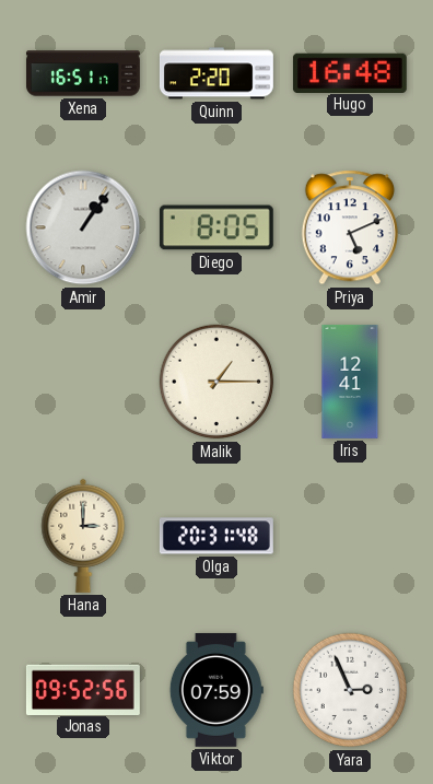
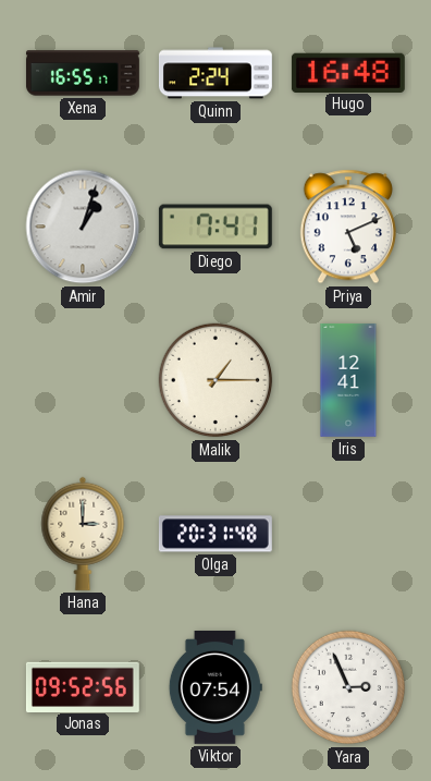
Xena: 16:51 -> 16:55 (83, 73)
Quinn: 2:20 -> 2:24 (215, 73)
Amir: 1:06 -> 1:03 (83, 227)
Diego: 8:05 -> 7:41 (215, 227)
Viktor: 07:59 -> 07:54 (215, 687)
